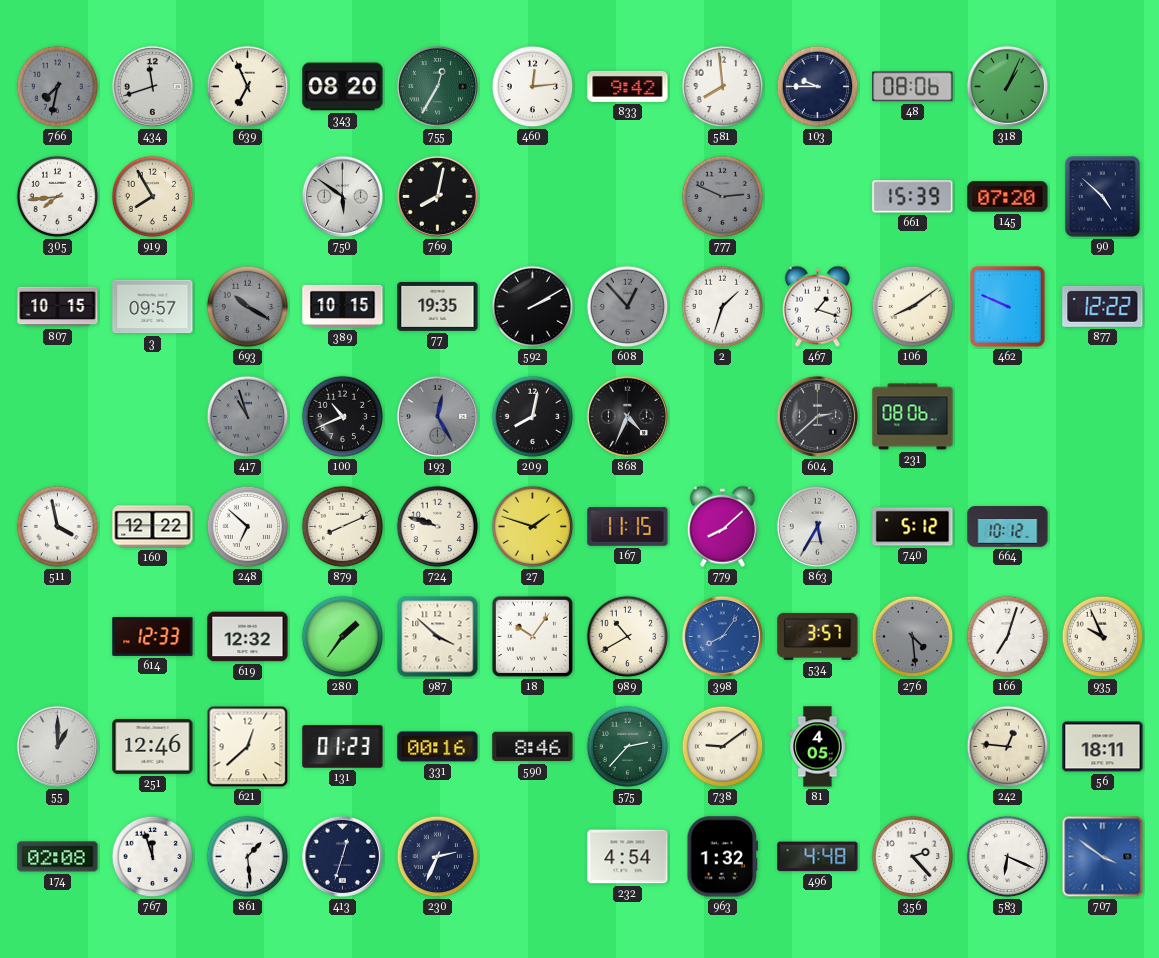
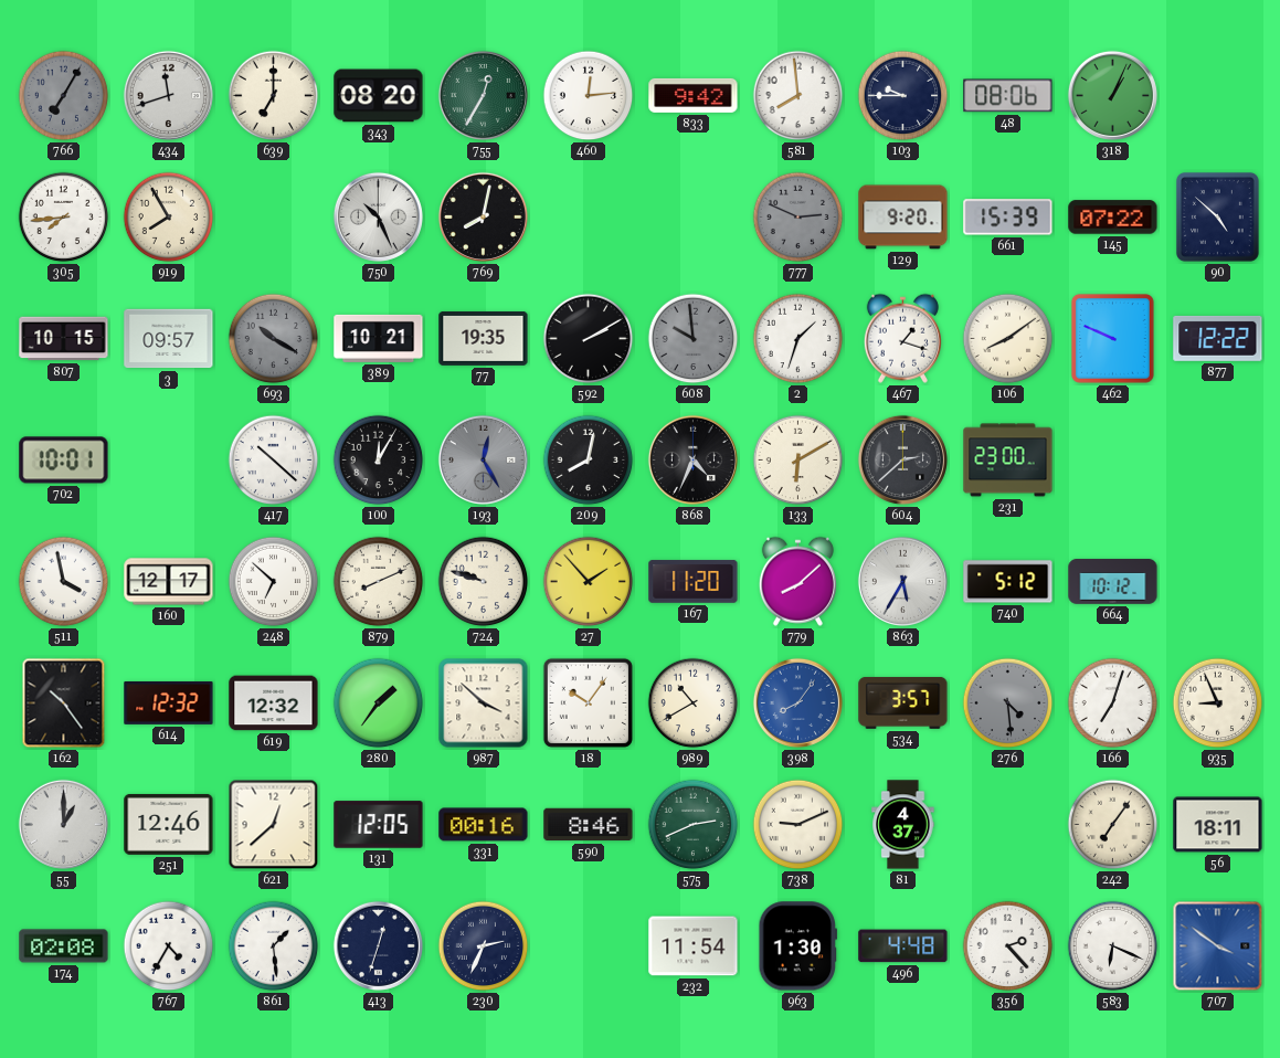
766: 7:32 -> 7:05 (64, 96)
639: 6:56 -> 7:00 (274, 96)
750: 5:51 -> 10:26 (378, 216)
129: none -> 9:20 (903, 218)
145: 07:20 -> 07:22 (1113, 218)
389: 10:15 -> 10:21 (379, 338)
608: 12:53 -> 9:59 (694, 339)
702: none -> 10:01 (64, 461)
417: 10:57 -> 10:22 (274, 461)
417 dial: grey -> white (274, 461)
100: 10:41 -> 12:05 (379, 461)
133: none -> 6:10 (798, 461)
231: 08:06 -> 23:00 (1008, 461)
160: 12:22 -> 12:17 (169, 582)
27: 1:48 -> 1:53 (589, 582)
167: 11:15 -> 11:20 (694, 582)
162: none -> 10:24 (64, 703)
614: 12:33 -> 12:32 (169, 702)
935: 9:56 -> 8:56 (1218, 703)
131: 01:23 -> 12:05 (379, 825)
575: 2:37 -> 2:41 (694, 825)
738: 9:09 -> 9:11 (798, 825)
81: 4:05 -> 4:37 (903, 825)
242: 12:46 -> 7:06 (1113, 825)
767: 11:57 -> 4:35 (169, 946)
232: 4:54 -> 11:54 (694, 946)
963: 1:32 -> 1:30 (798, 946)
